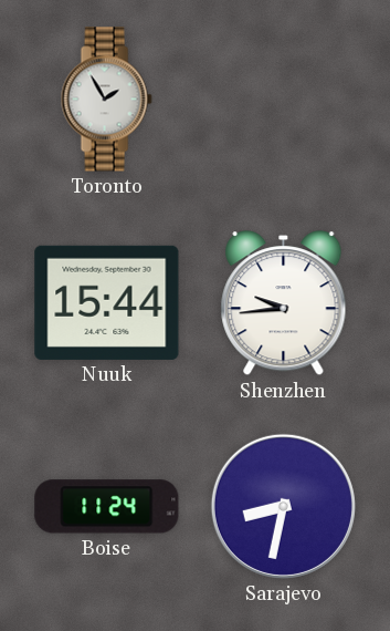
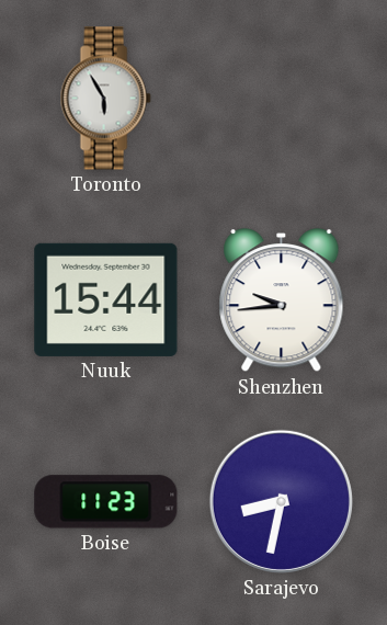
Toronto: 1:55 -> 5:55 (105, 99)
Boise: 11:24 -> 11:23 (106, 502)
